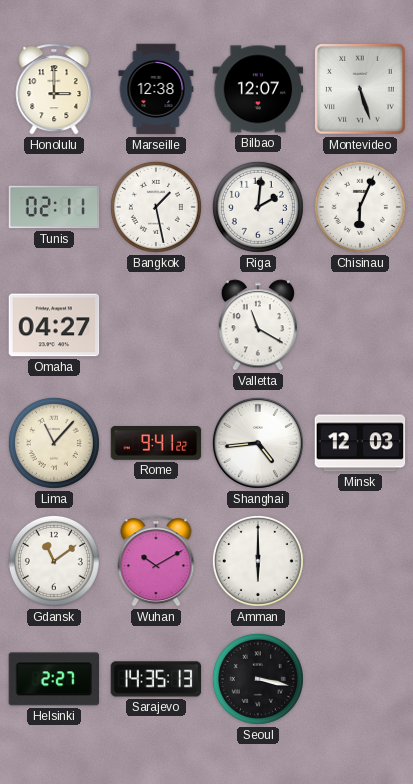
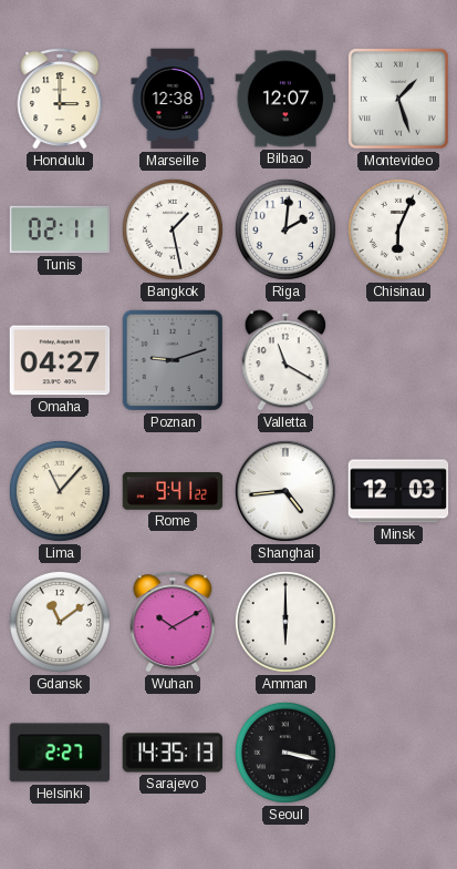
Montevideo: 5:27 -> 1:27 (399, 100)
Poznan: none -> 9:12 (173, 360)
